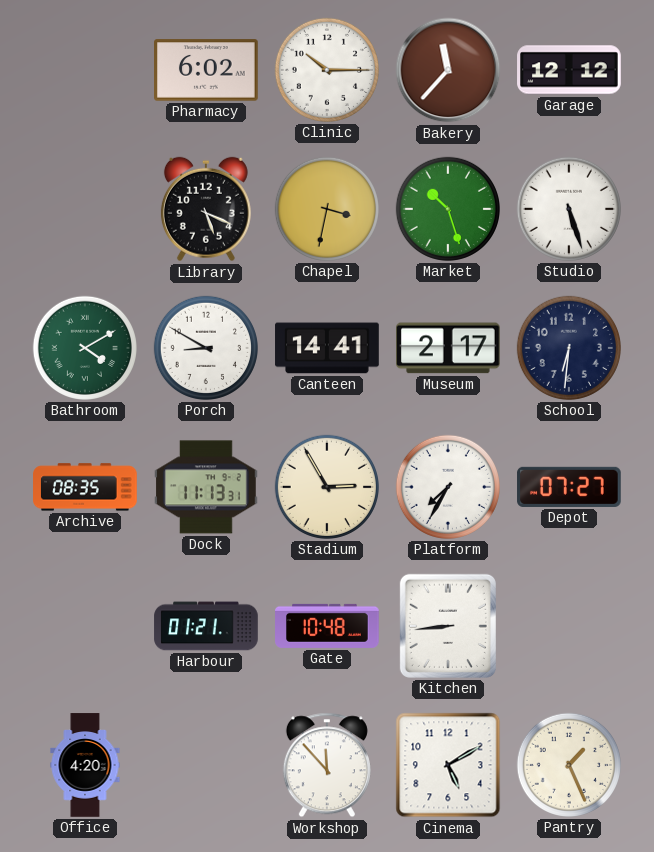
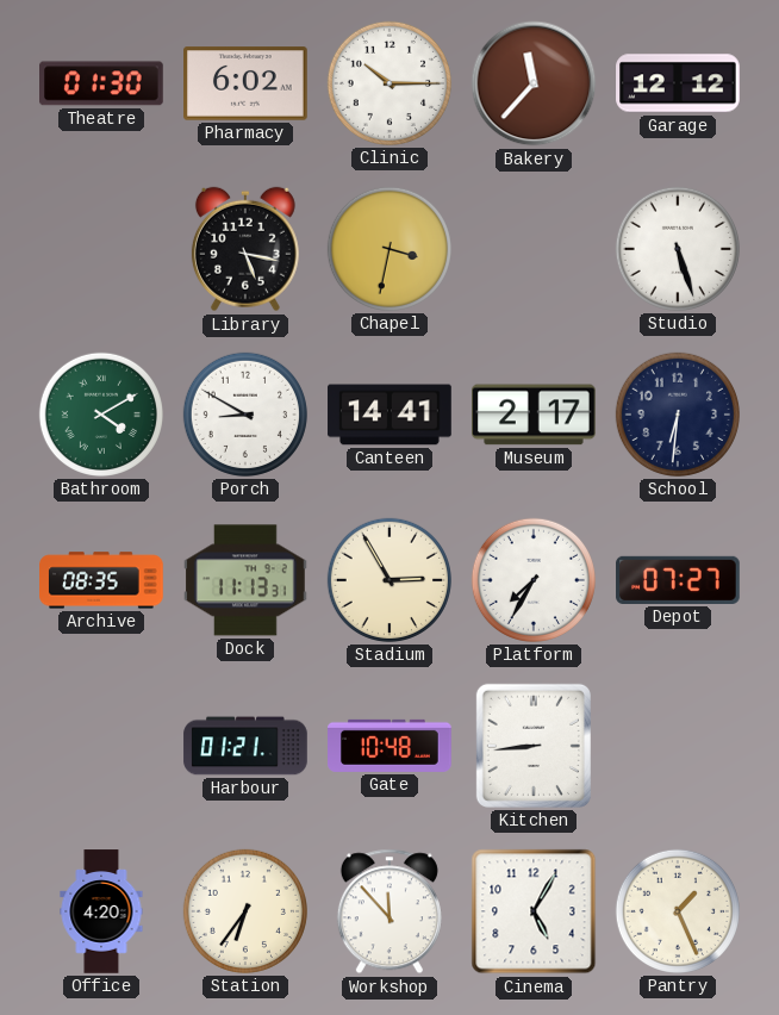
Theatre: none -> 01:30 (102, 83)
Library: 5:19 -> 5:17 (245, 249)
Market: 10:27 -> none (448, 209)
Station: none -> 6:36 (245, 911)
Cinema: 5:10 -> 5:05 (534, 911)
